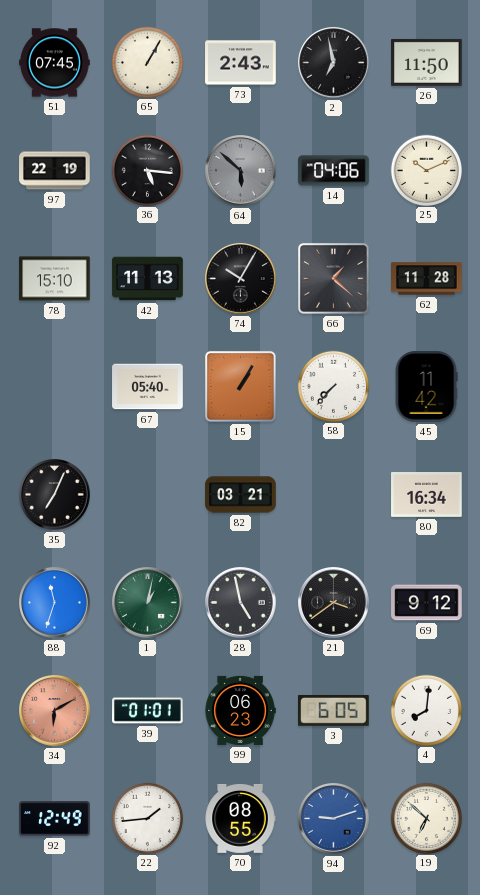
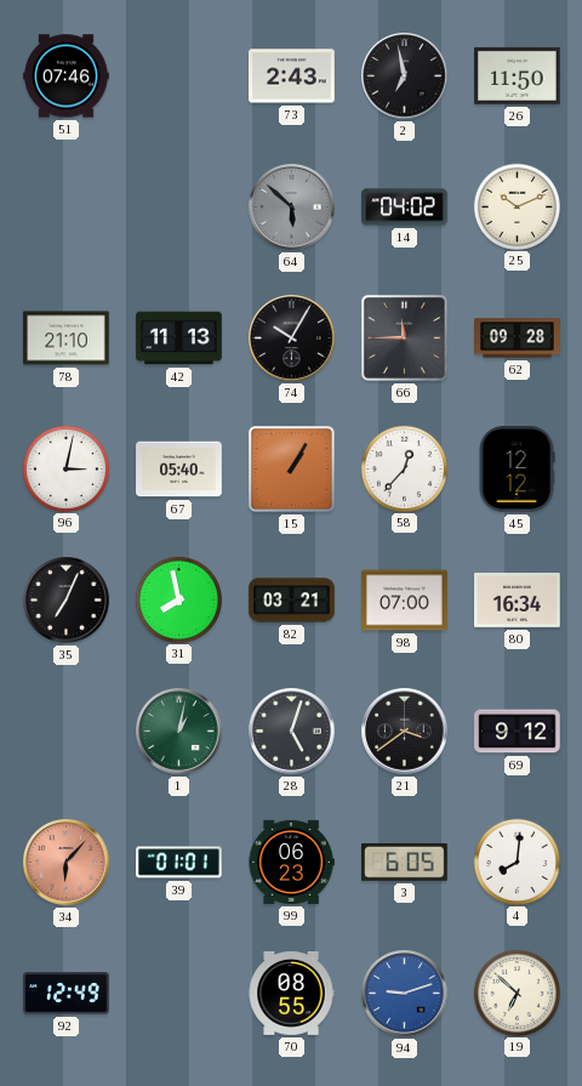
51: 07:45 -> 07:46 (67, 76)
65: 1:05 -> none (147, 62)
97: 22:19 -> none (55, 171)
36: 5:16 -> none (147, 170)
14: 04:06 -> 04:02 (405, 207)
78: 15:10 -> 21:10 (67, 339)
66: 1:22 -> 11:45 (404, 337)
62: 11:28 -> 09:28 (518, 339)
96: none -> 3:02 (65, 468)
58: 7:37 -> 12:37 (404, 468)
45: 11:42 -> 12:12 (517, 470)
31: none -> 7:58 (178, 599)
98: none -> 07:00 (405, 601)
88: 11:33 -> none (55, 603)
28: 4:58 -> 5:03 (292, 732)
34: 6:10 -> 6:07 (67, 863)
22: 1:44 -> none (147, 818)
